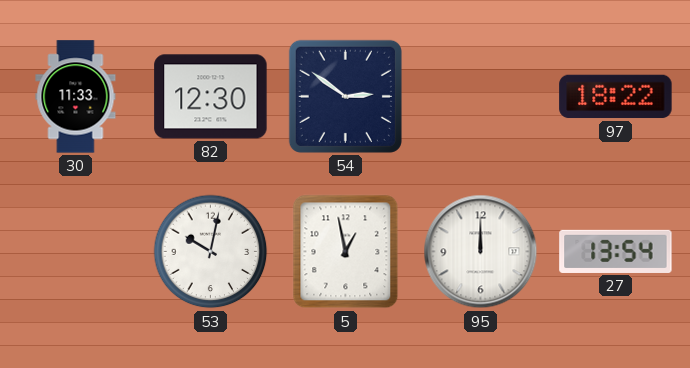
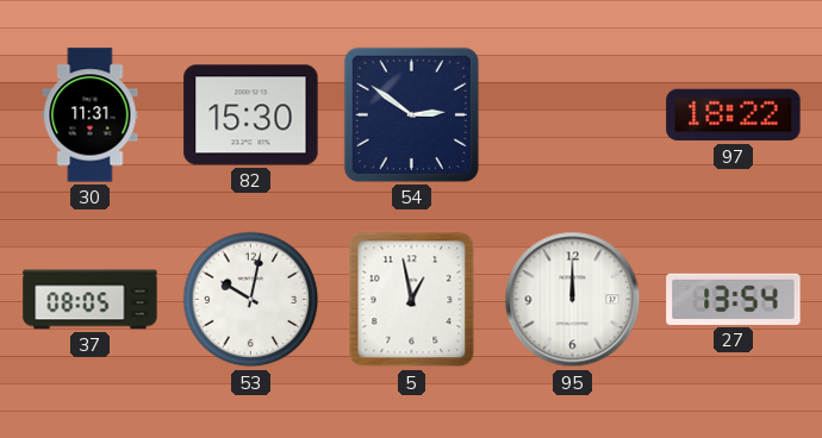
30: 11:33 -> 11:31 (91, 115)
82: 12:30 -> 15:30 (251, 115)
37: none -> 08:05 (91, 300)
